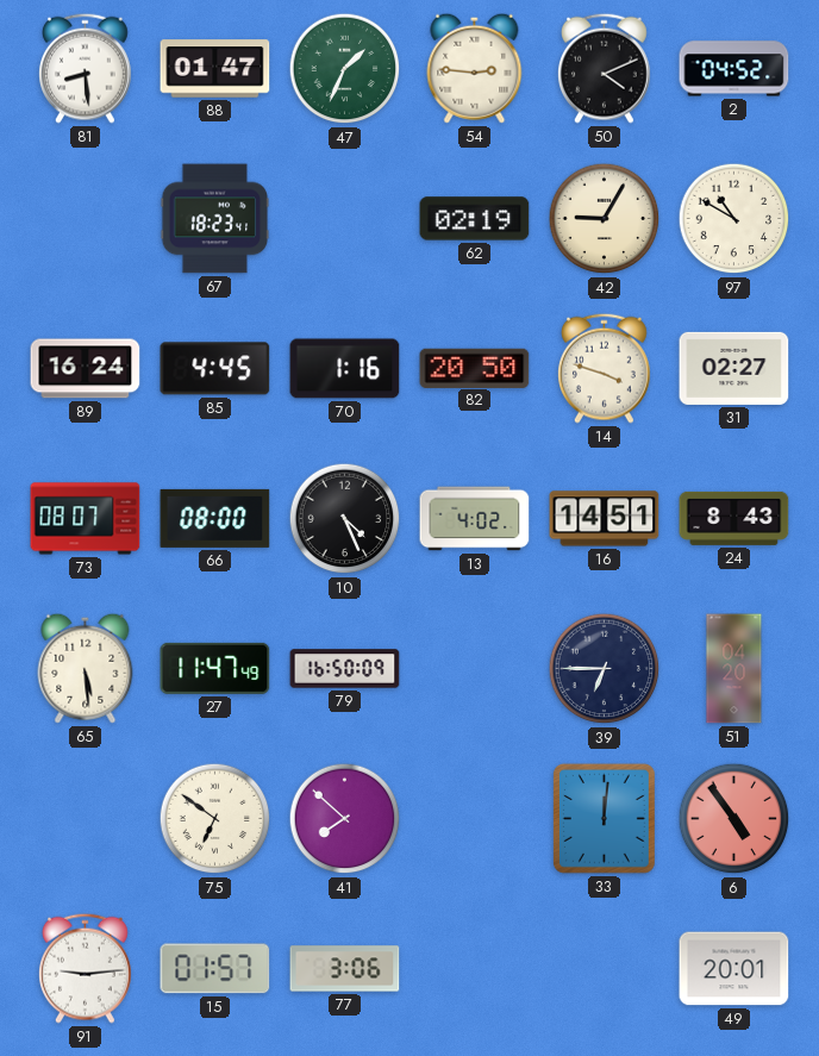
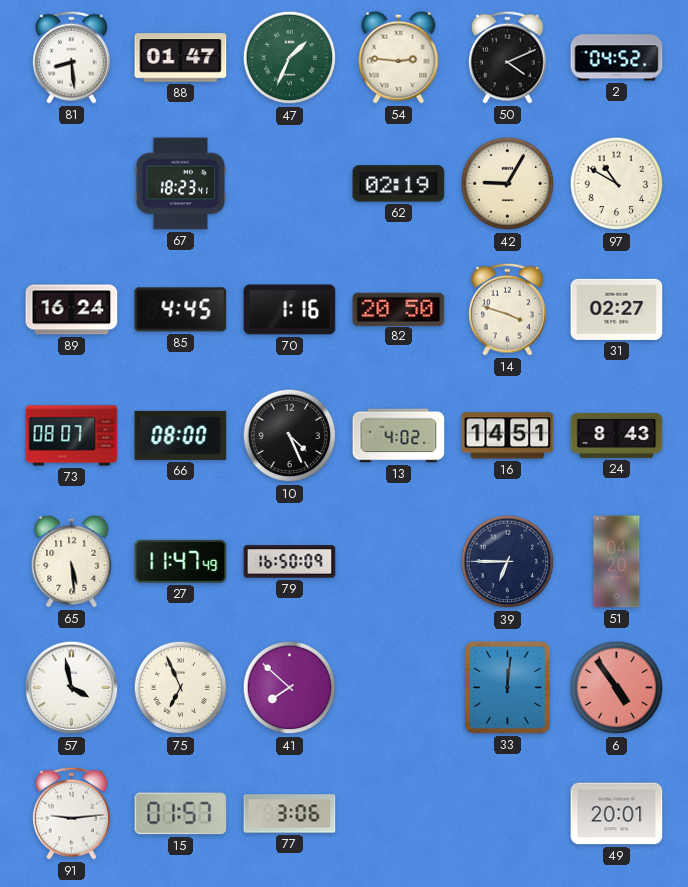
57: none -> 3:58 (72, 688)
75: 6:51 -> 6:56 (181, 688)
